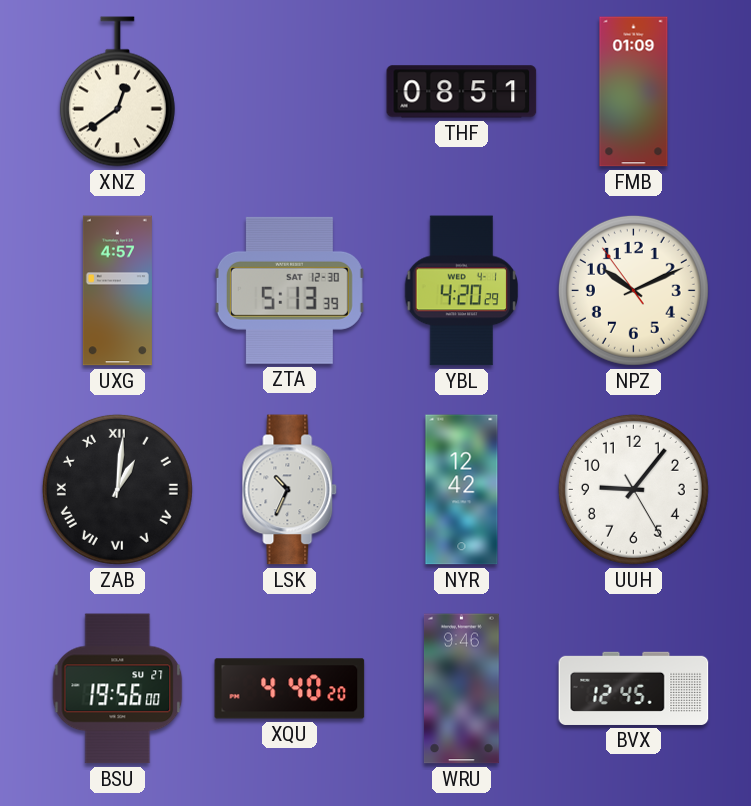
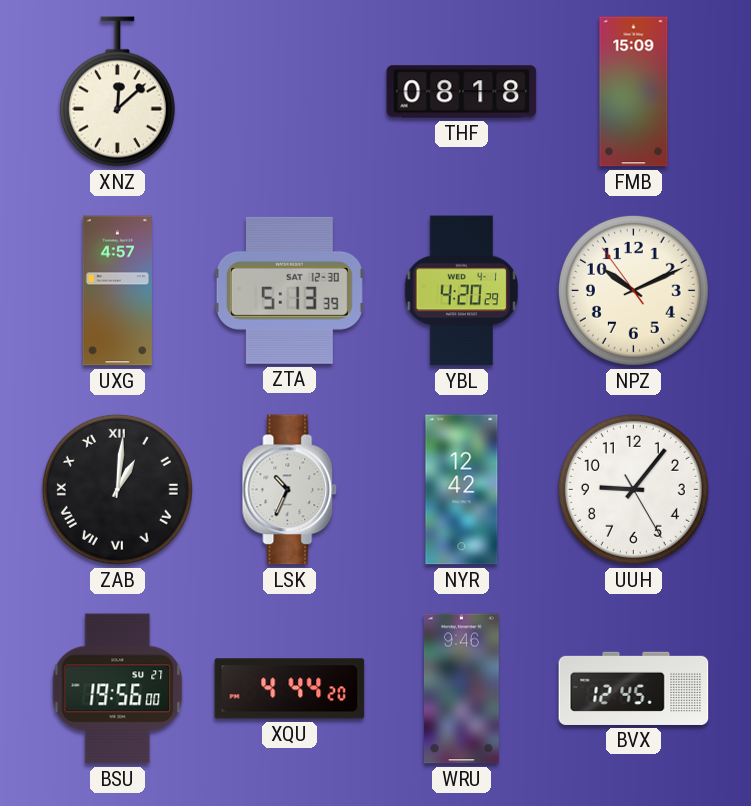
XNZ: 12:39 -> 12:08 (117, 92)
THF: 08:51 -> 08:18 (462, 92)
FMB: 01:09 -> 15:09 (634, 92)
XQU: 4:40 -> 4:44 (290, 689)
